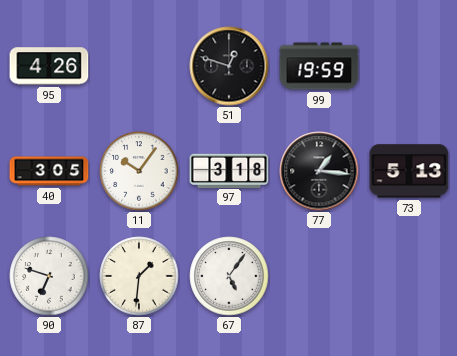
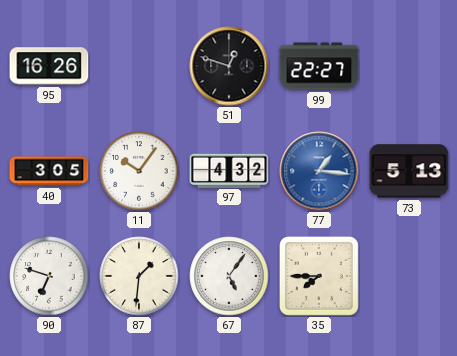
95: 4:26 -> 16:26 (49, 66)
99: 19:59 -> 22:27 (319, 66)
97: 3:18 -> 4:32 (229, 170)
77 dial: black -> blue (319, 171)
35: none -> 7:45 (320, 277)
